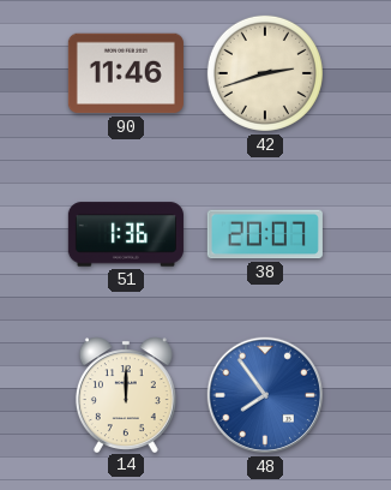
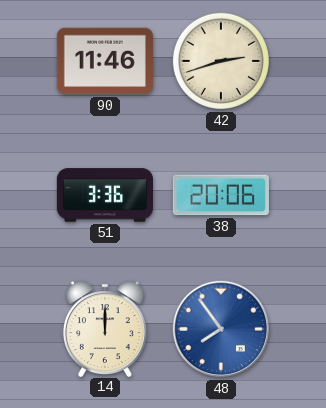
51: 1:36 -> 3:36 (105, 195)
38: 20:07 -> 20:06 (221, 195)
